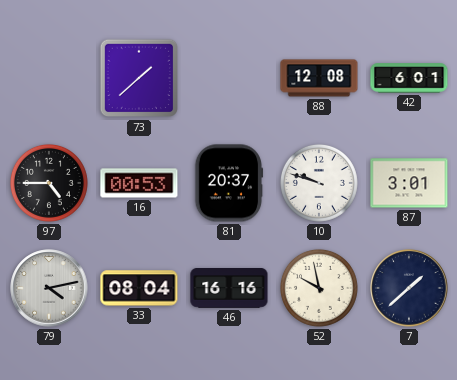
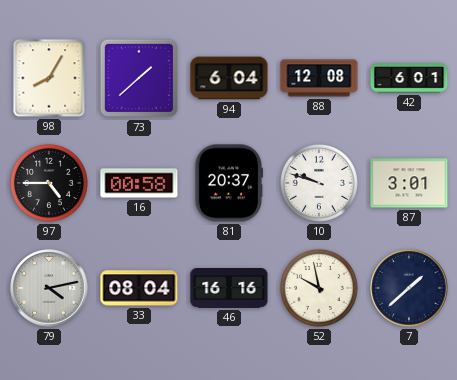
98: none -> 8:05 (49, 78)
94: none -> 6:04 (229, 78)
16: 00:53 -> 00:58 (139, 183)
